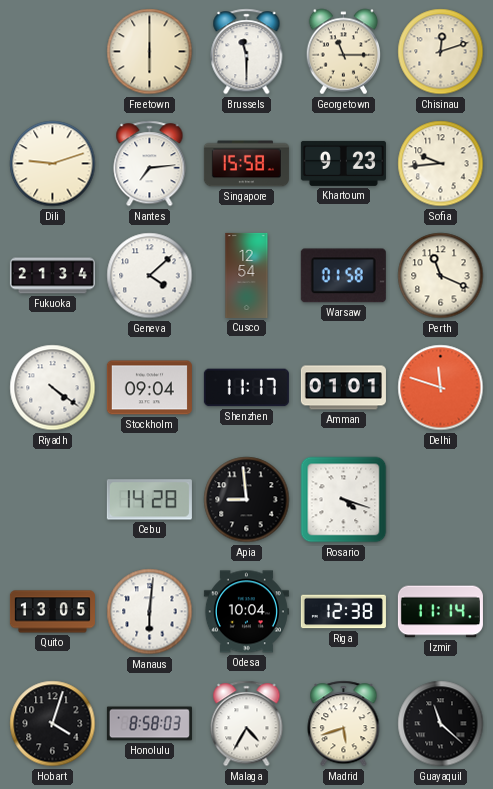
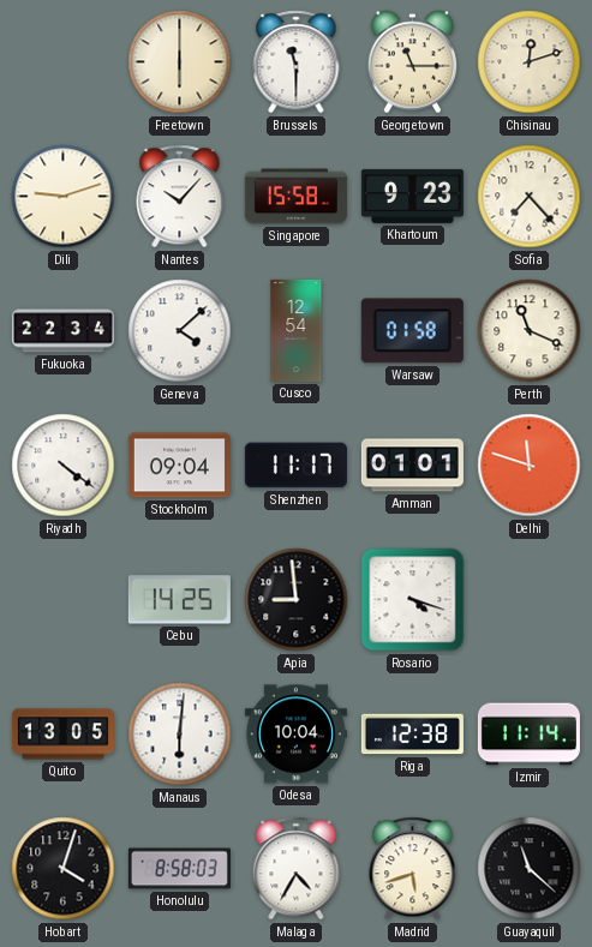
Nantes: 7:14 -> 10:07 (180, 197)
Sofia: 9:44 -> 7:23 (530, 197)
Fukuoka: 21:34 -> 22:34 (62, 331)
Cebu: 14:28 -> 14:25 (179, 600)
